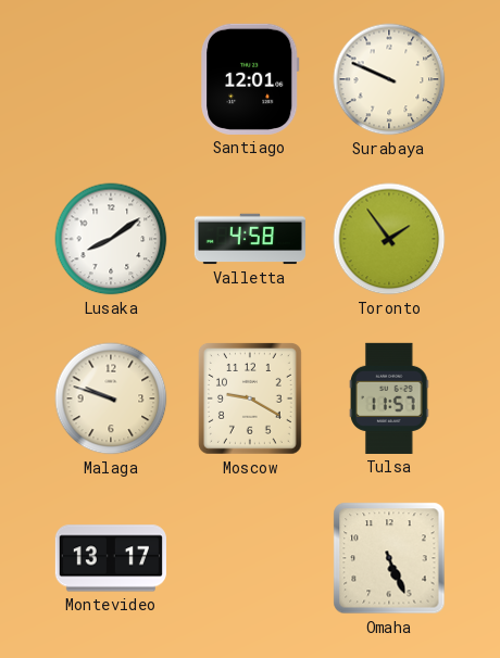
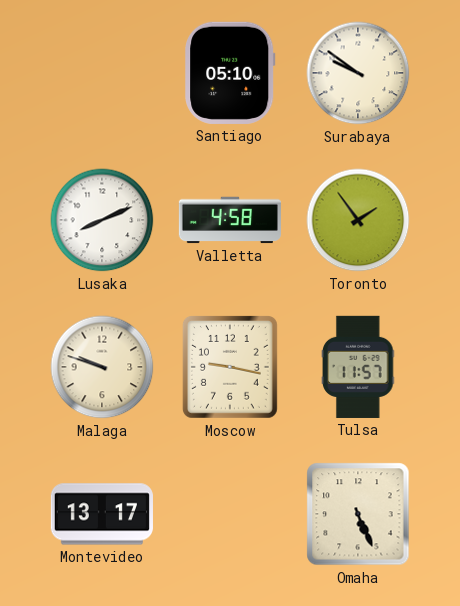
Santiago: 12:01 -> 05:10 (230, 73)
Surabaya: 9:49 -> 9:51 (358, 73)
Lusaka: 8:09 -> 8:11 (102, 220)
Moscow: 9:20 -> 9:17 (230, 368)
